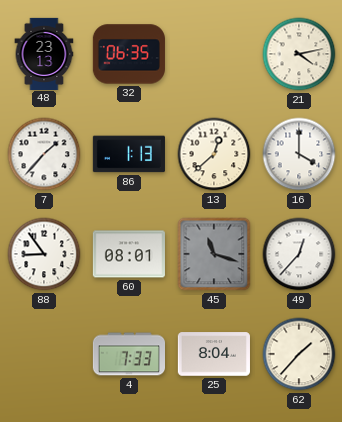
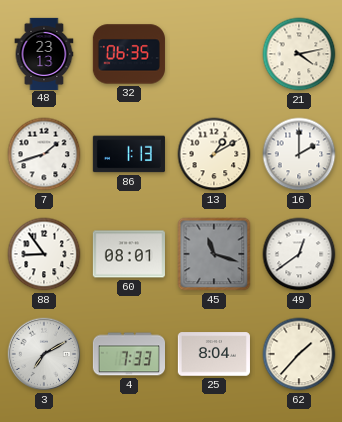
7: 1:37 -> 1:42 (44, 154)
13: 12:38 -> 1:10 (214, 154)
16: 4:00 -> 2:00 (299, 154)
49: 12:37 -> 12:39 (299, 254)
3: none -> 7:10 (44, 354)
